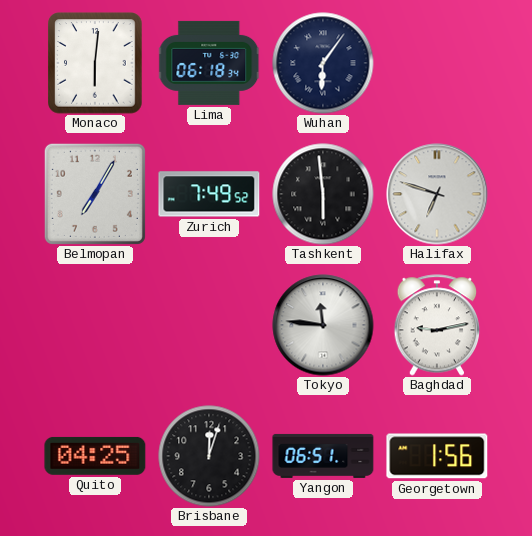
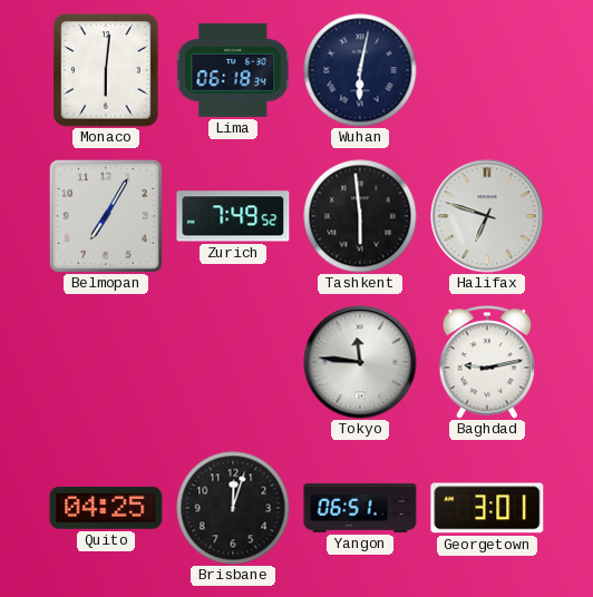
Wuhan: 6:06 -> 6:02 (360, 70)
Georgetown: 1:56 -> 3:01 (487, 508)
